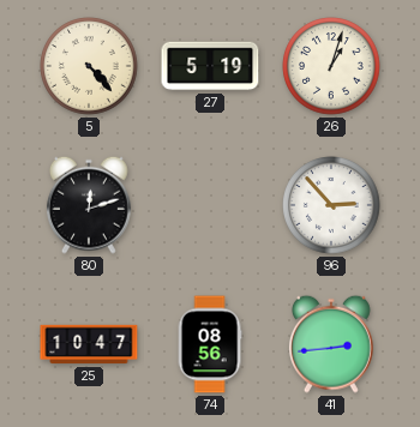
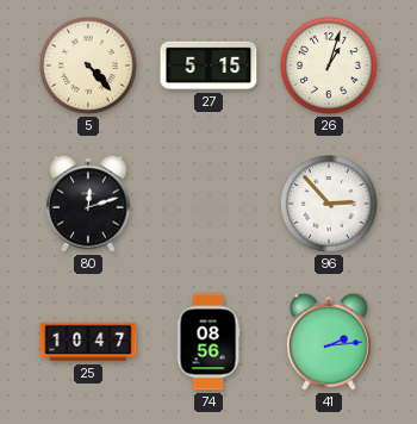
27: 5:19 -> 5:15 (208, 66)
41: 2:44 -> 2:14 (329, 342)
